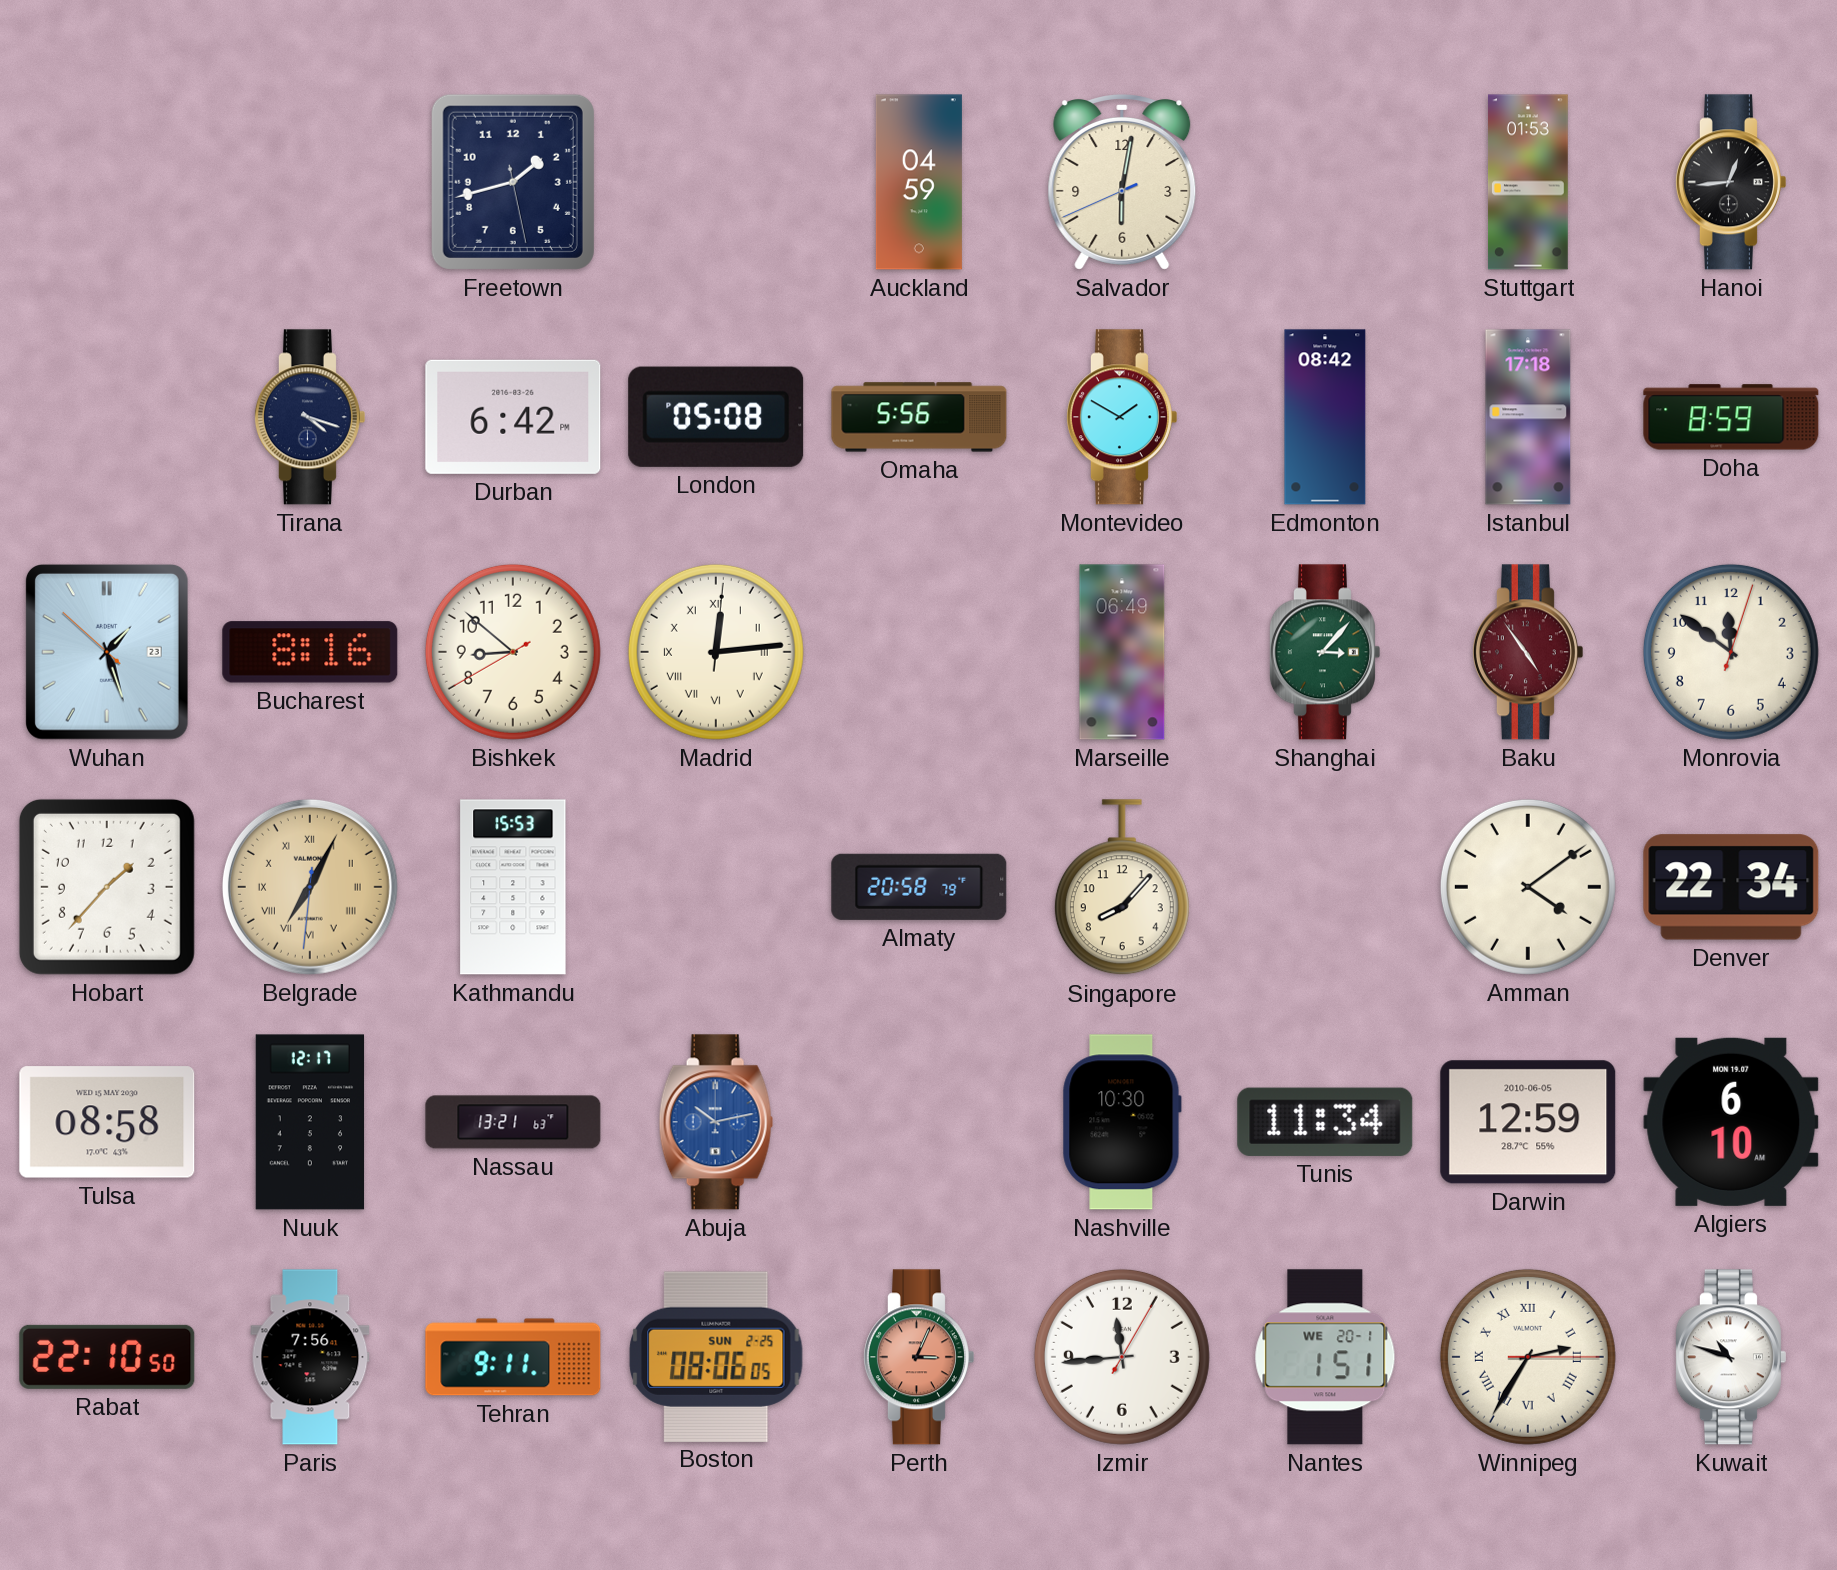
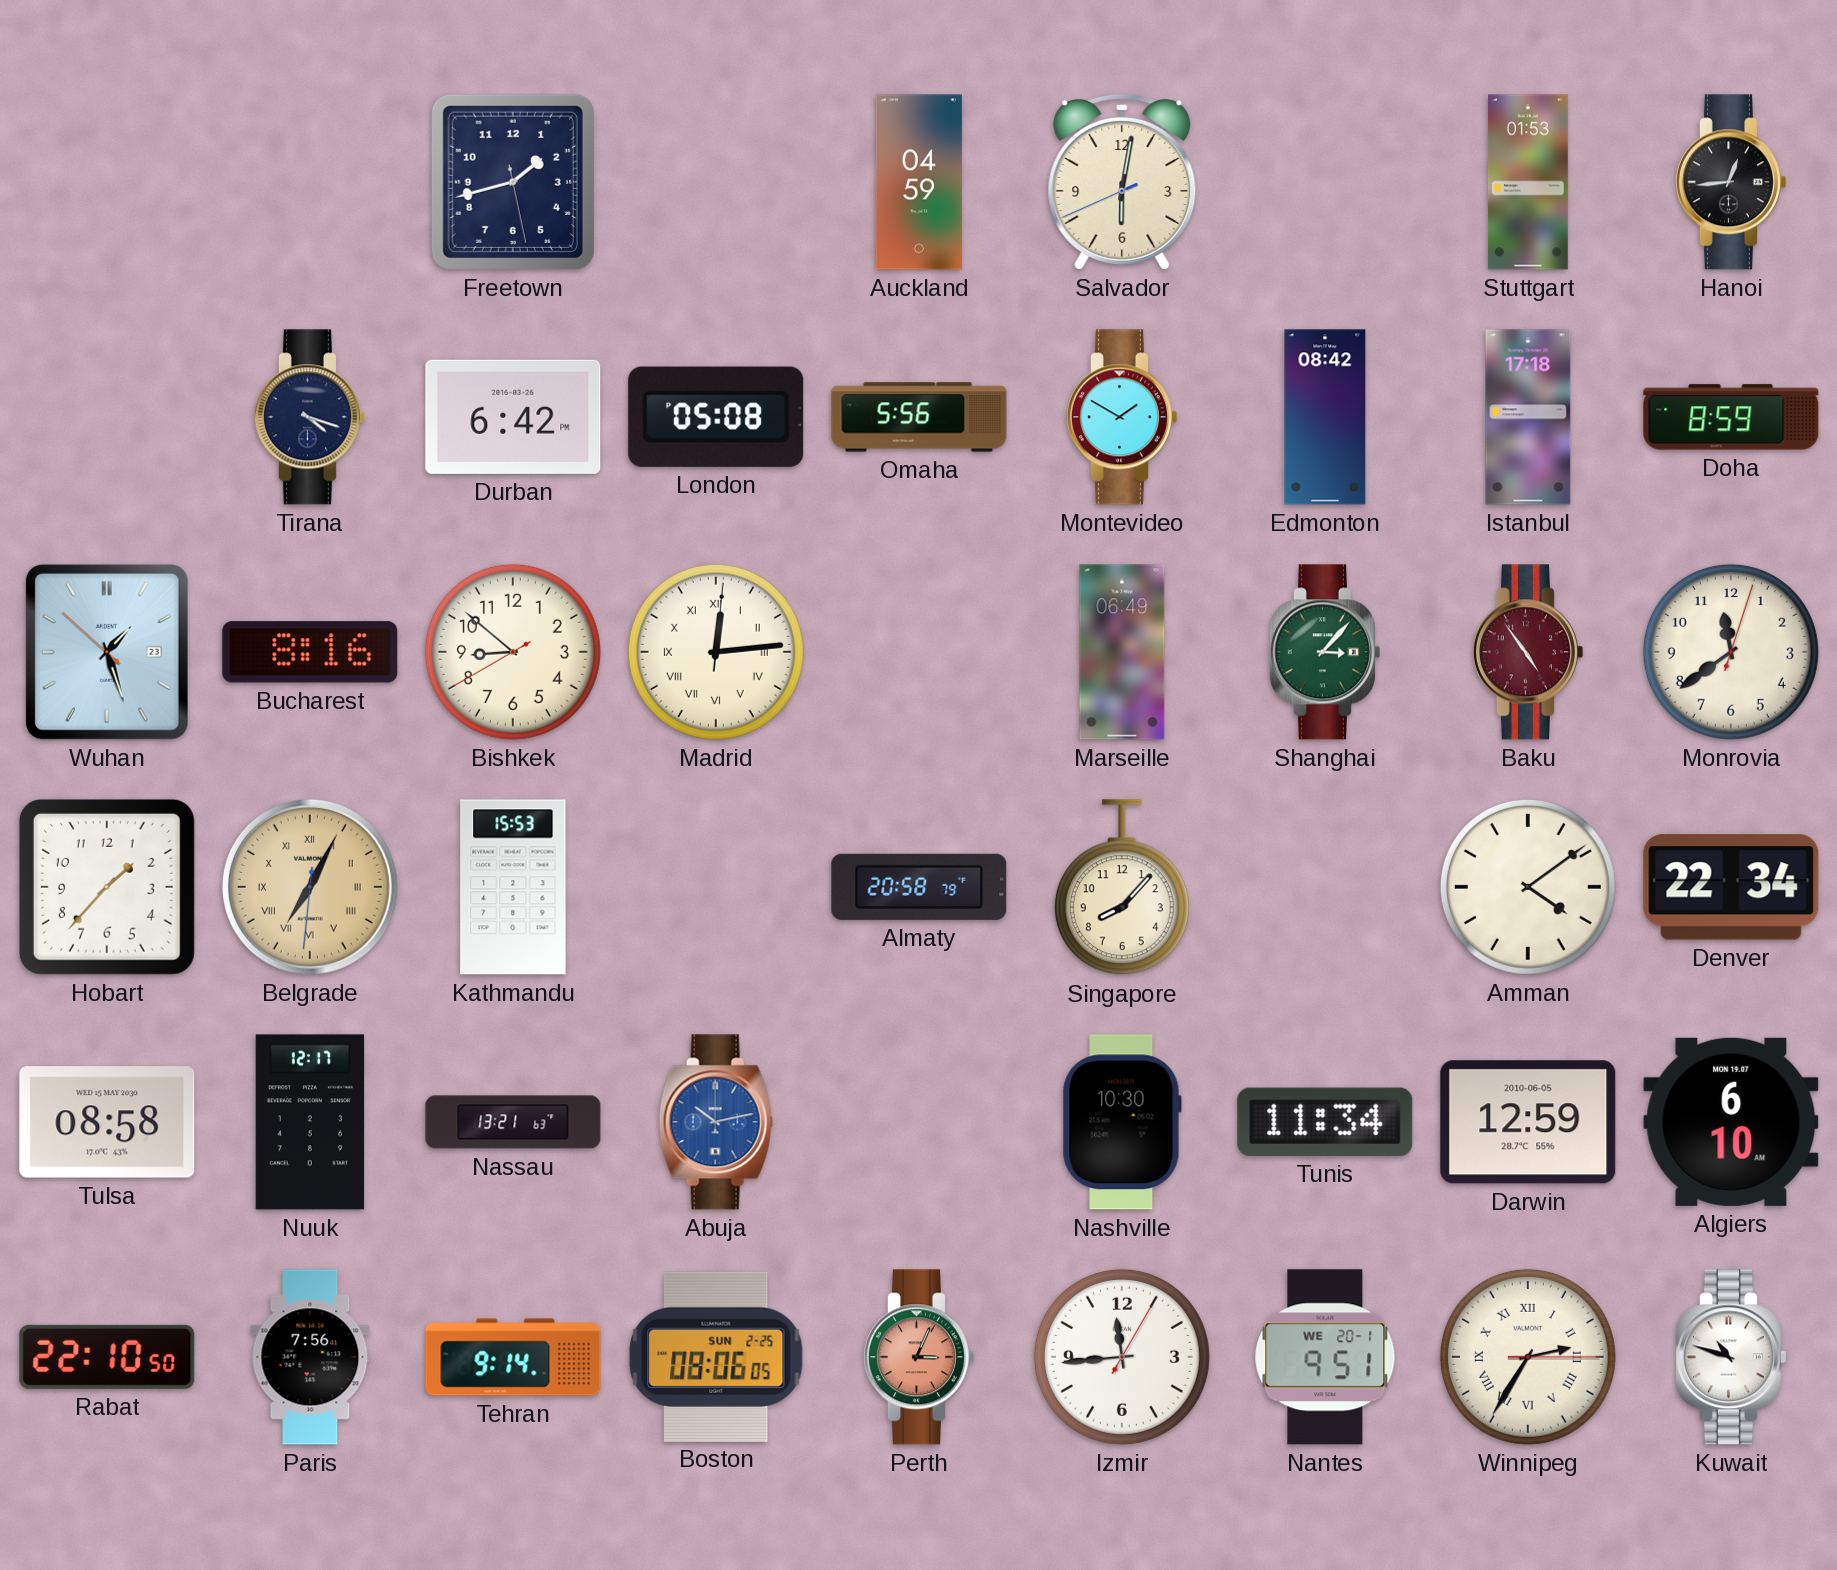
Monrovia: 11:51 -> 11:39 (1731, 652)
Tehran: 9:11 -> 9:14 (513, 1357)
Nantes: 1:51 -> 9:51 (1325, 1357)
